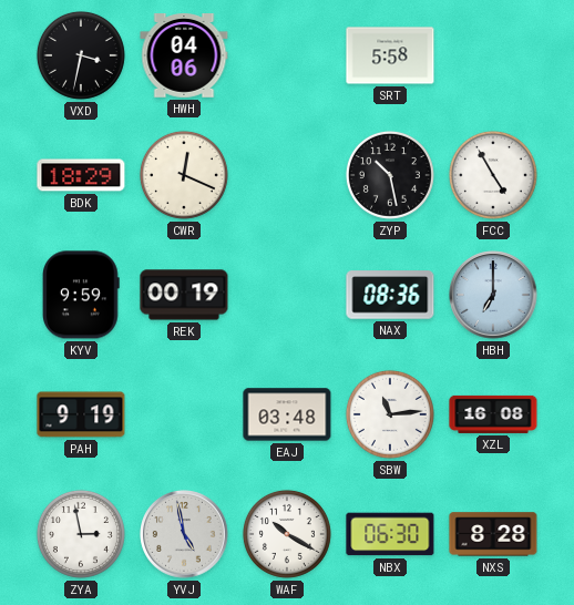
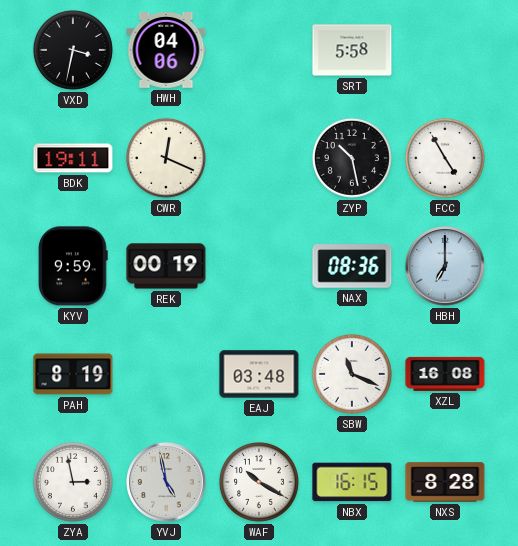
BDK: 18:29 -> 19:11 (73, 158)
PAH: 9:19 -> 8:19 (73, 374)
SBW: 11:14 -> 11:19 (352, 374)
NBX: 06:30 -> 16:15 (352, 482)
